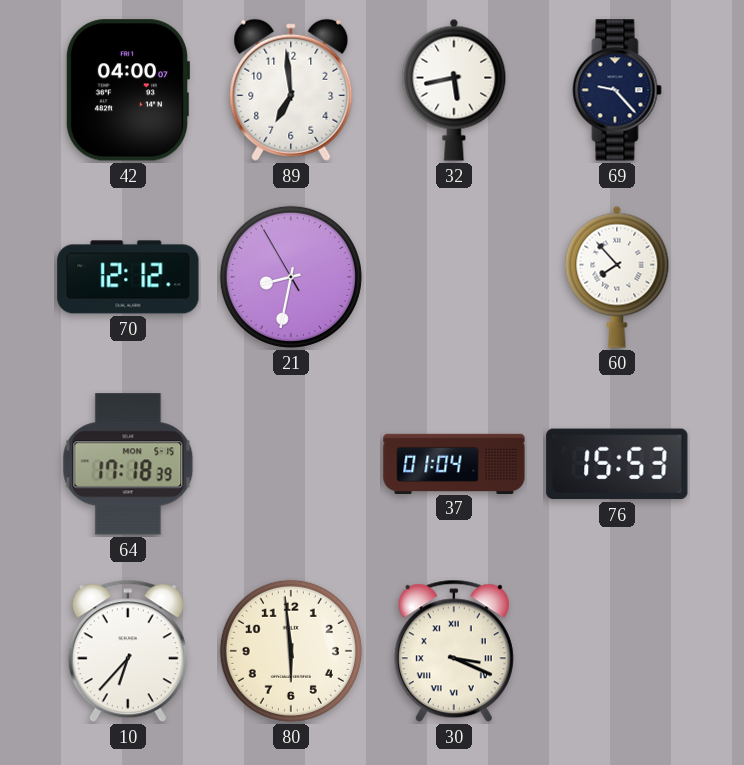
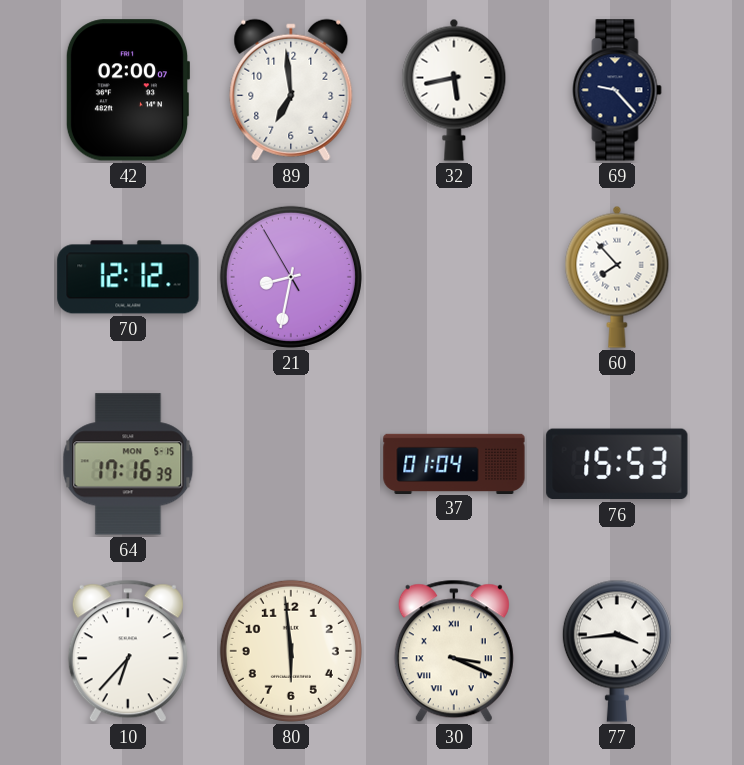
42: 04:00 -> 02:00 (127, 90)
64: 17:18 -> 17:16 (128, 464)
77: none -> 3:44 (617, 651)
